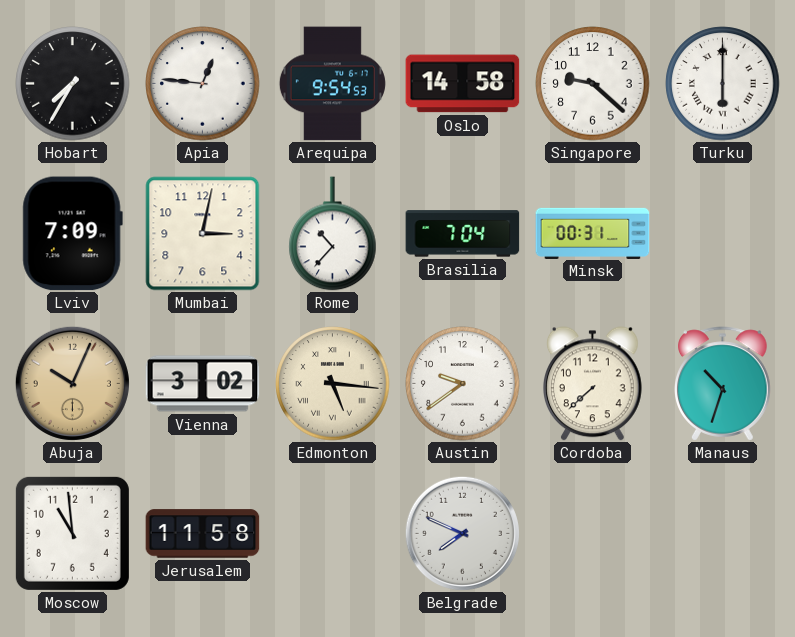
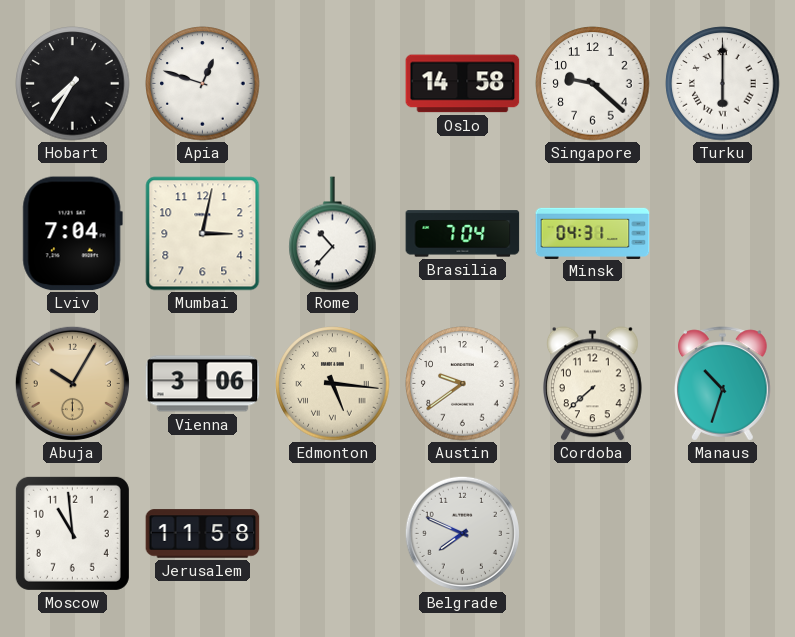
Apia: 12:46 -> 12:48 (203, 84)
Arequipa: 9:54 -> none (332, 84)
Lviv: 7:09 -> 7:04 (72, 234)
Minsk: 00:31 -> 04:31 (593, 233)
Abuja: 10:04 -> 10:05 (72, 383)
Vienna: 3:02 -> 3:06 (203, 384)
